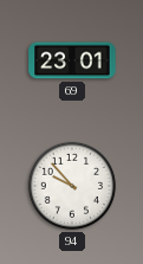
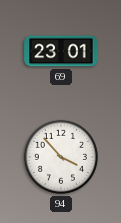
94: 9:53 -> 3:53 (61, 157)
